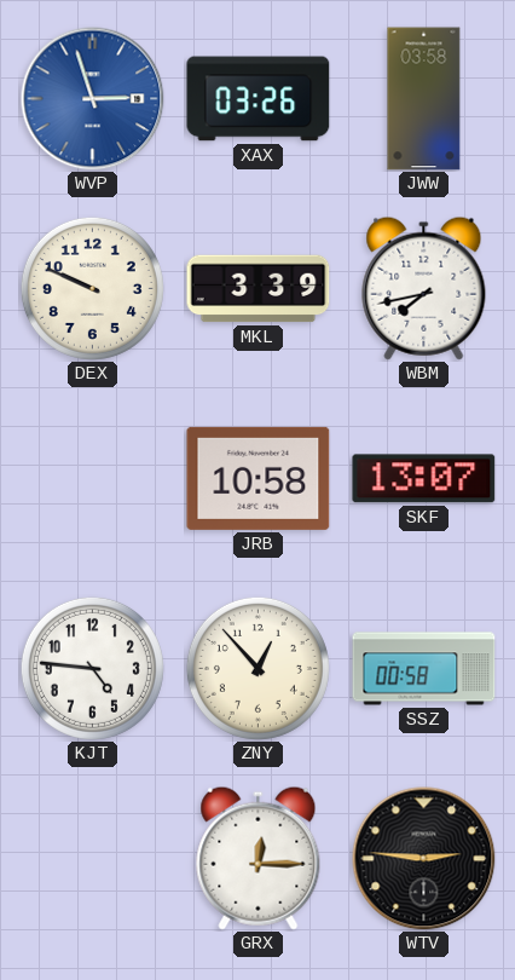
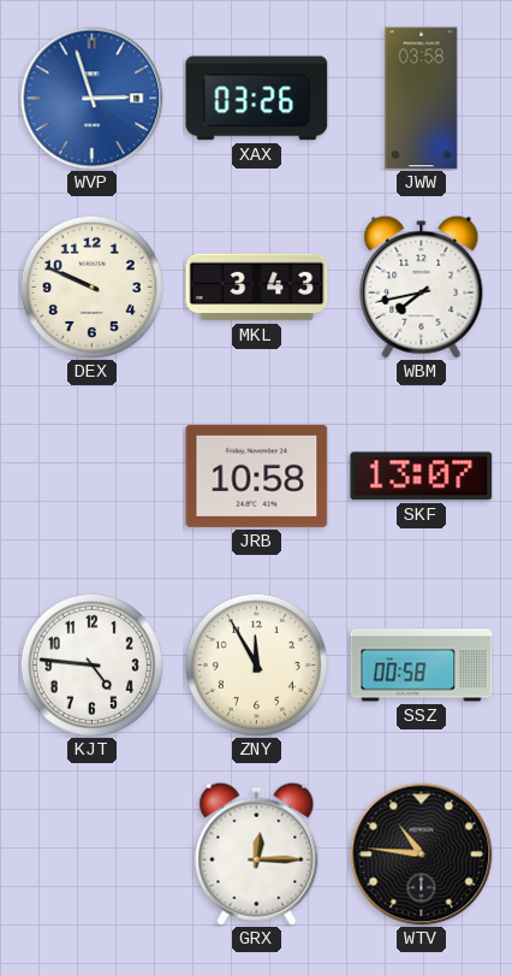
MKL: 3:39 -> 3:43 (257, 288)
ZNY: 12:53 -> 11:55 (256, 664)
WTV: 2:46 -> 10:46 (422, 855)
